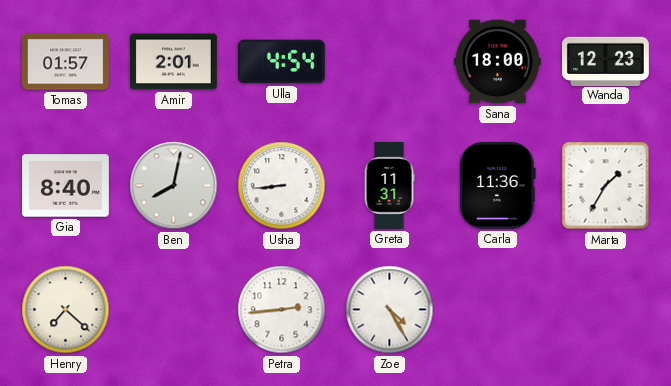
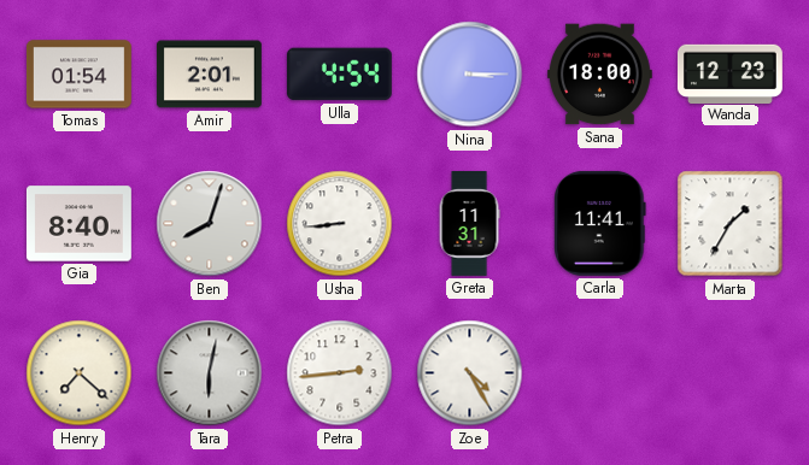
Tomas: 01:57 -> 01:54 (78, 75)
Nina: none -> 3:15 (470, 75)
Ben: 8:02 -> 8:03 (210, 224)
Carla: 11:36 -> 11:41 (600, 223)
Tara: none -> 6:02 (210, 373)
